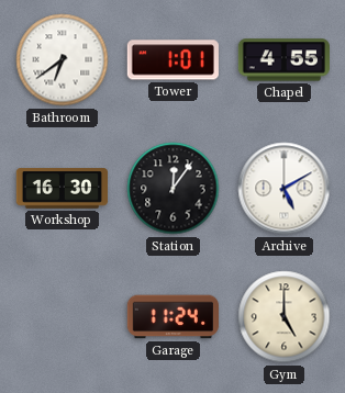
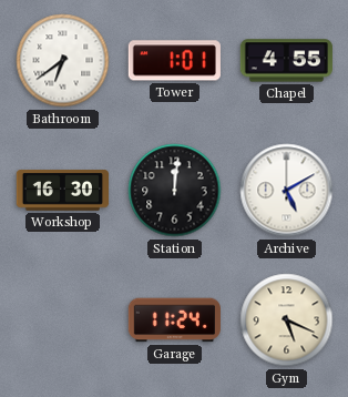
Station: 12:06 -> 12:01 (175, 191)
Gym: 5:00 -> 5:19 (287, 320)
